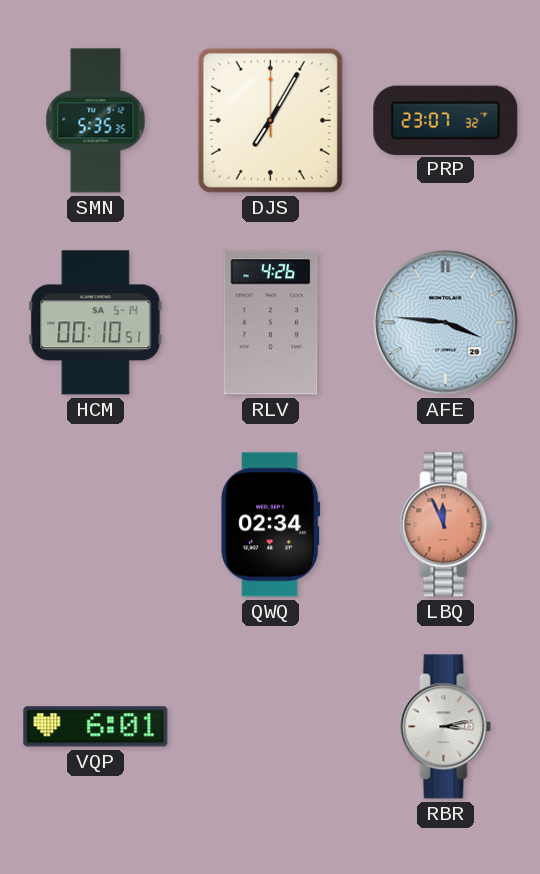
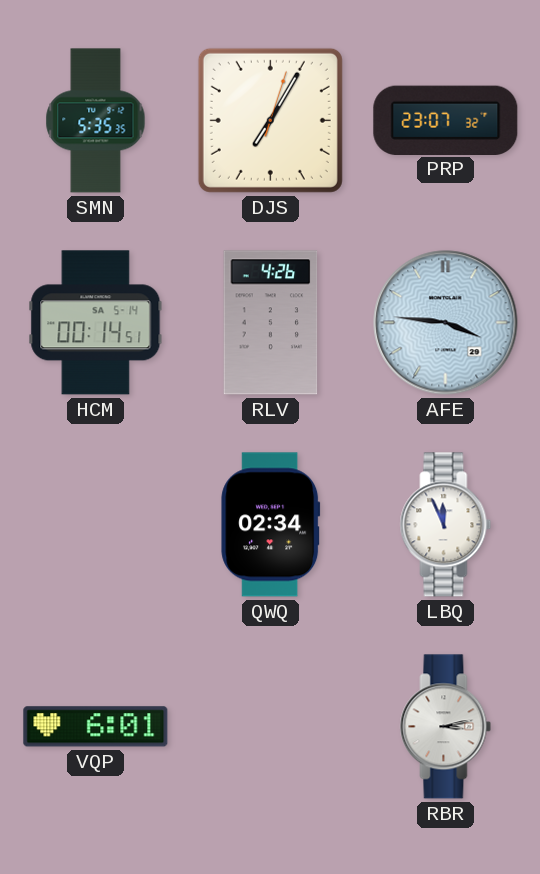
DJS: 7:05:00 -> 7:05:03 (270, 120)
HCM: 00:10 -> 00:14 (96, 323)
LBQ dial: salmon -> white (446, 525)
